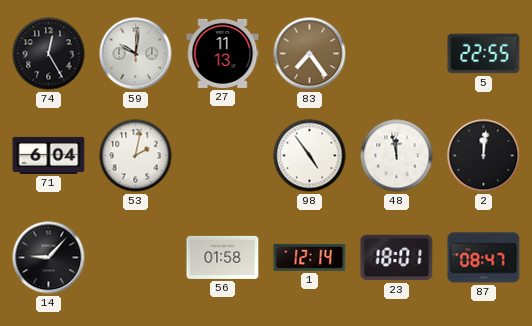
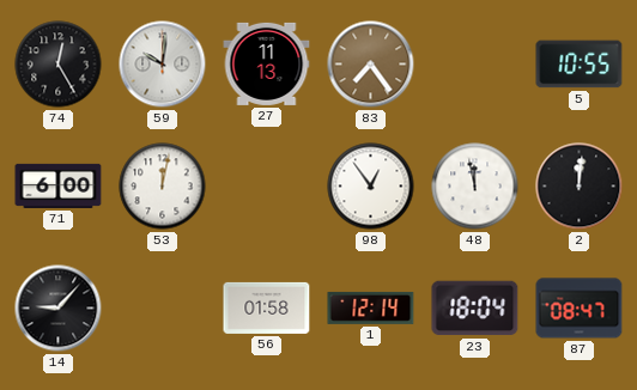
5: 22:55 -> 10:55 (580, 65)
71: 6:04 -> 6:00 (59, 185)
53: 2:02 -> 12:02 (163, 187)
98: 4:54 -> 12:54 (371, 187)
23: 18:01 -> 18:04 (475, 309)
